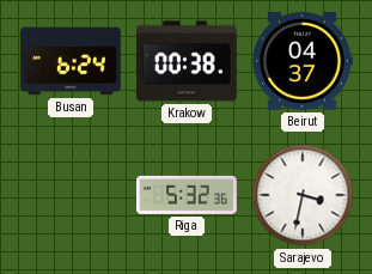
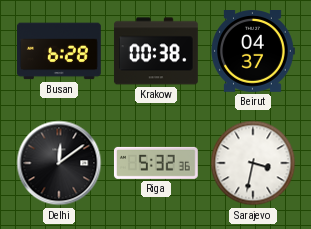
Busan: 6:24 -> 6:28 (59, 51)
Delhi: none -> 12:09 (59, 163)
